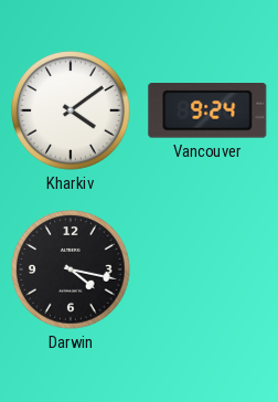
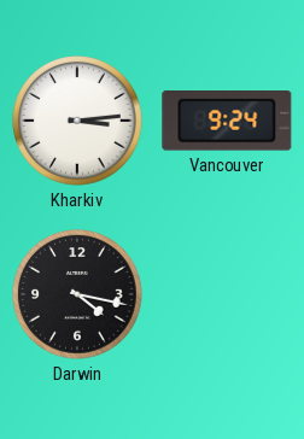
Kharkiv: 4:09 -> 3:14 (77, 121)
